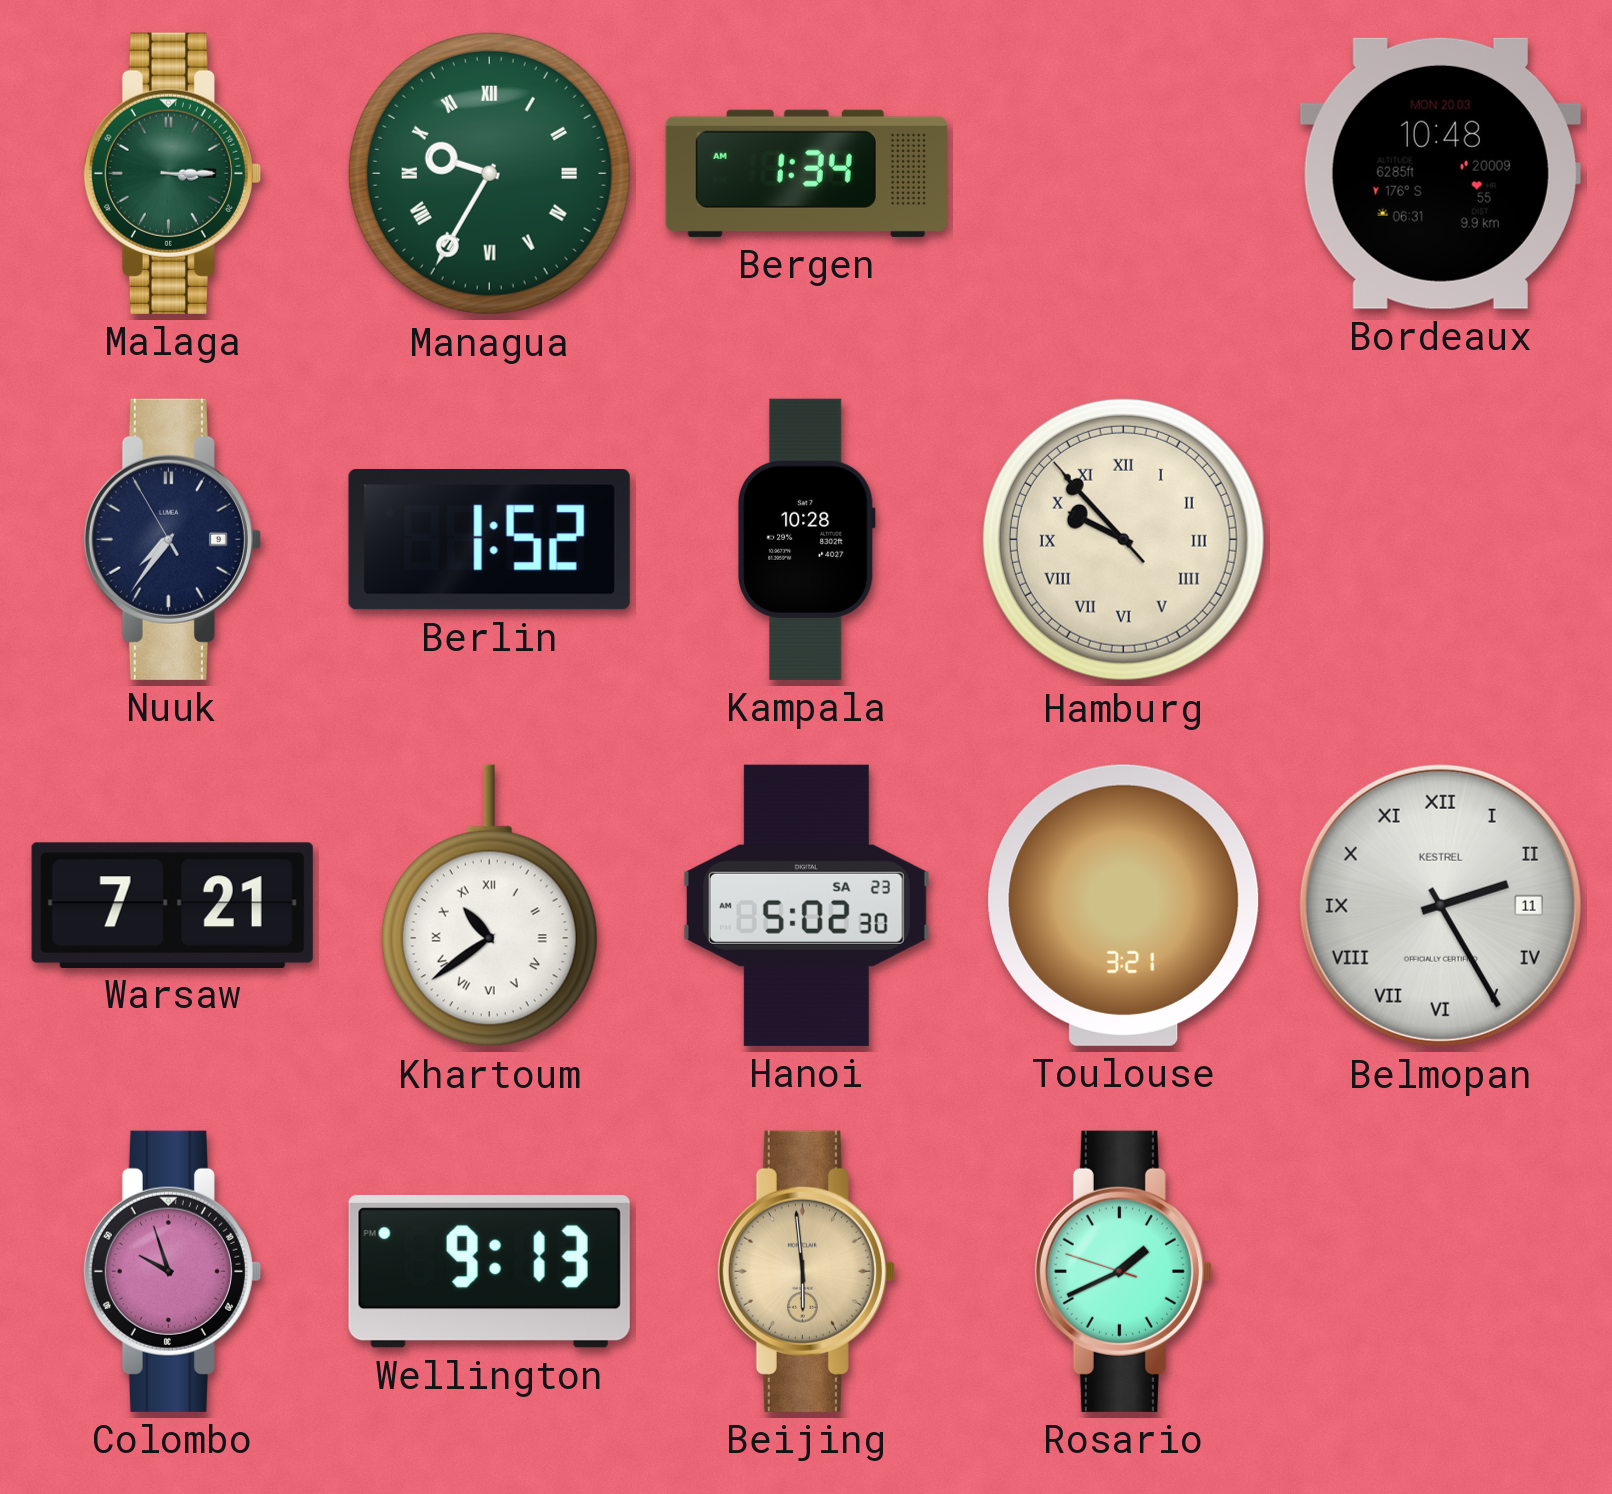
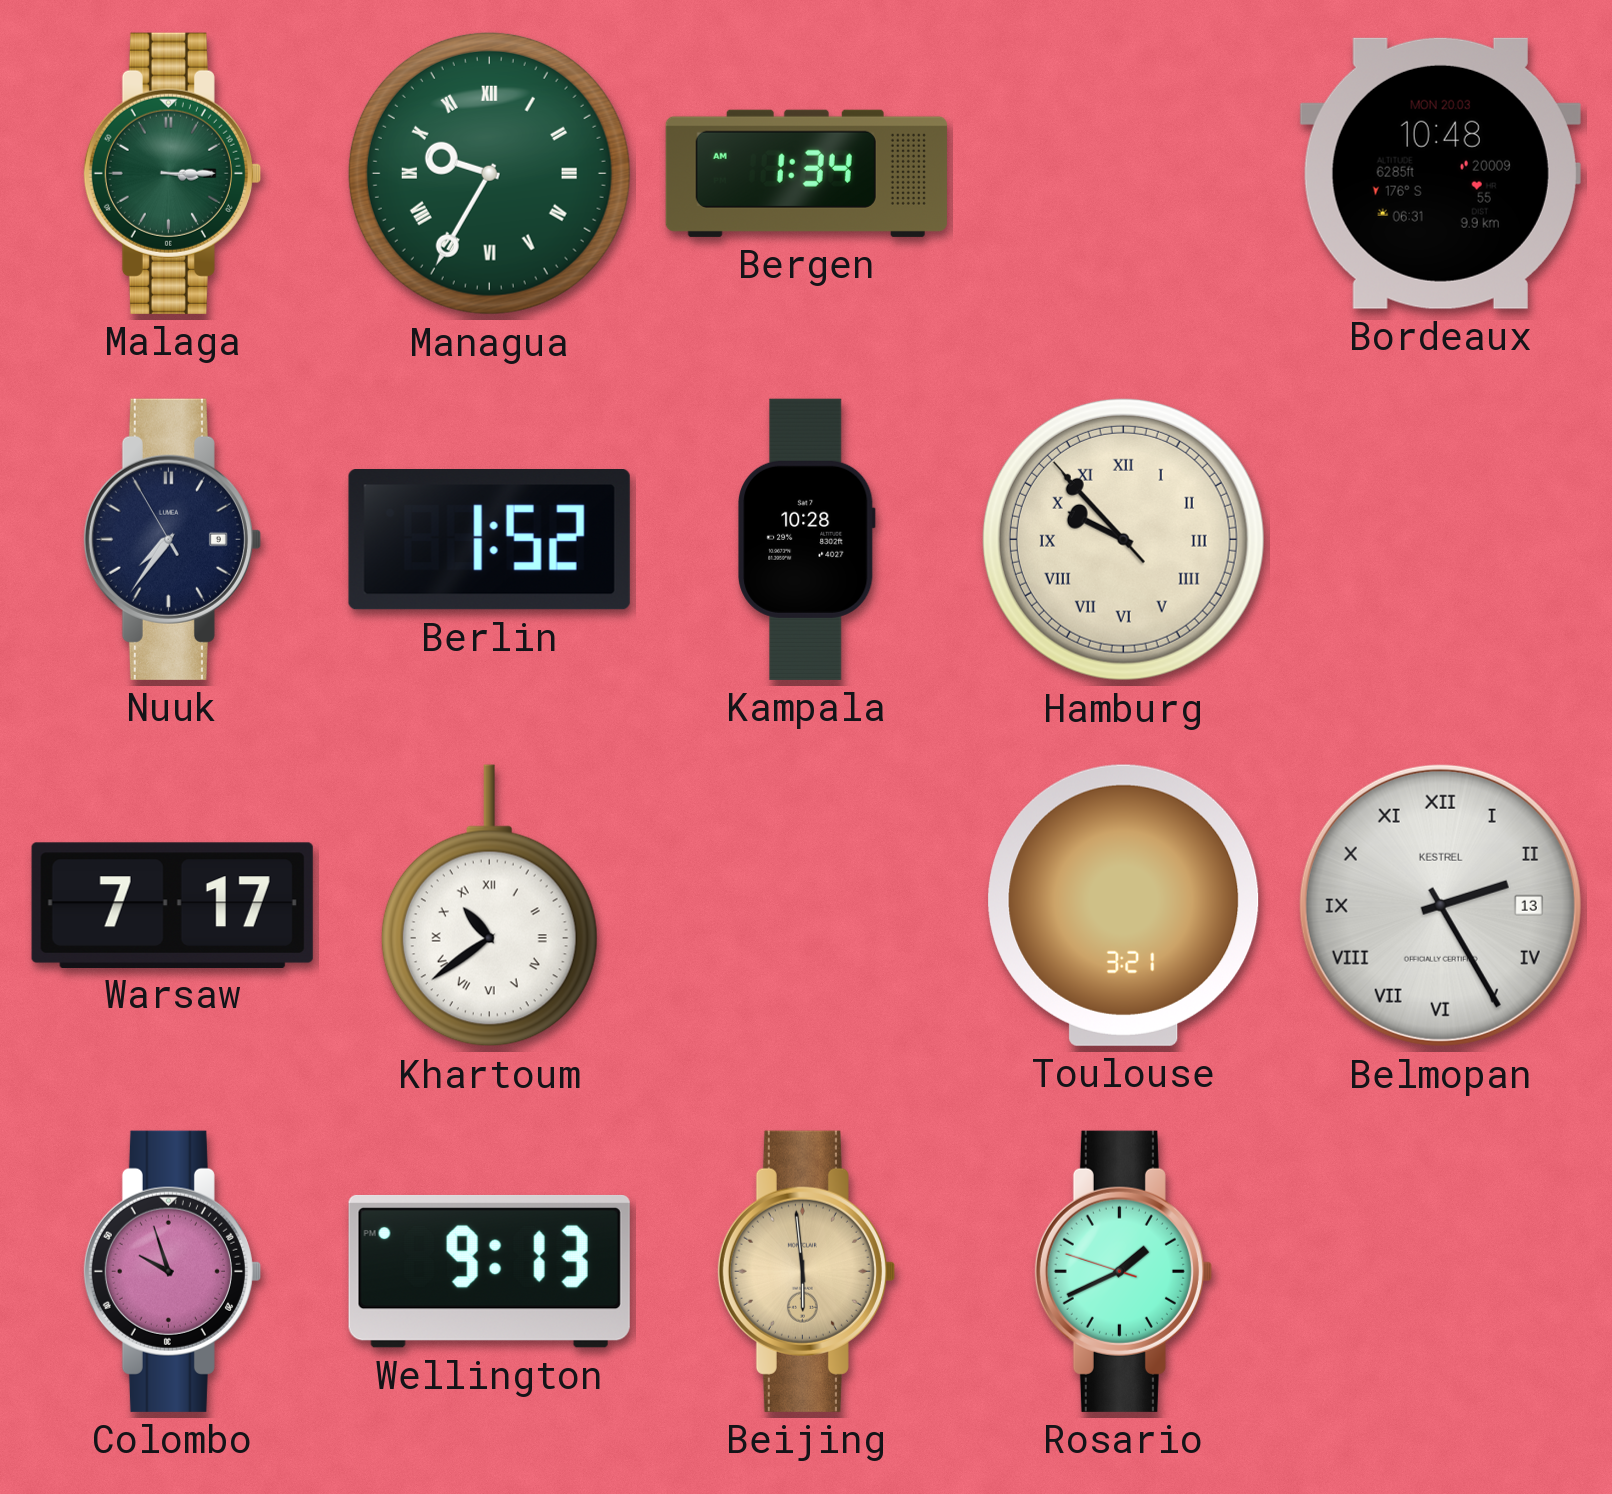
Warsaw: 7:21 -> 7:17 (172, 905)
Hanoi: 5:02 -> none (806, 905)
Belmopan date: 11 -> 13 (1440, 905)
